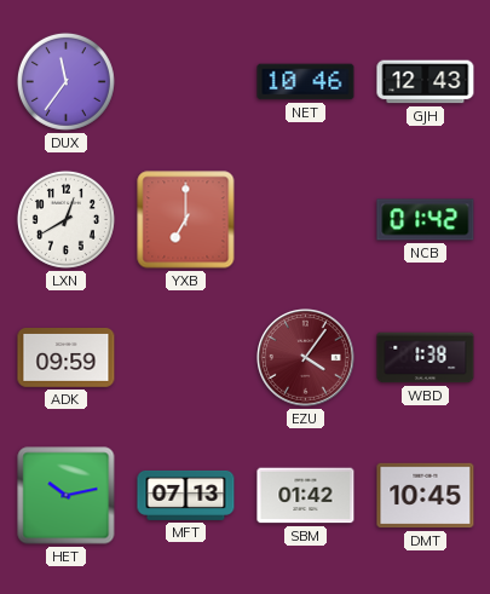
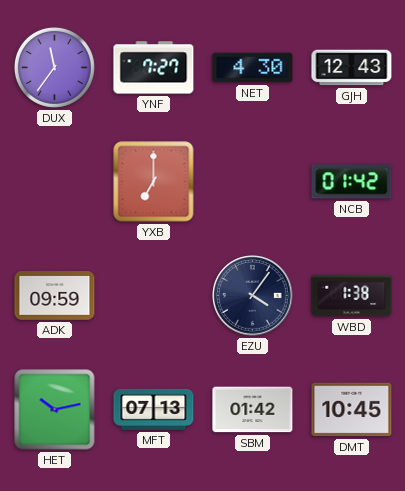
YNF: none -> 7:27 (154, 68)
NET: 10:46 -> 4:30 (253, 68)
LXN: 12:40 -> none (65, 219)
EZU dial: burgundy -> navy (253, 296)
